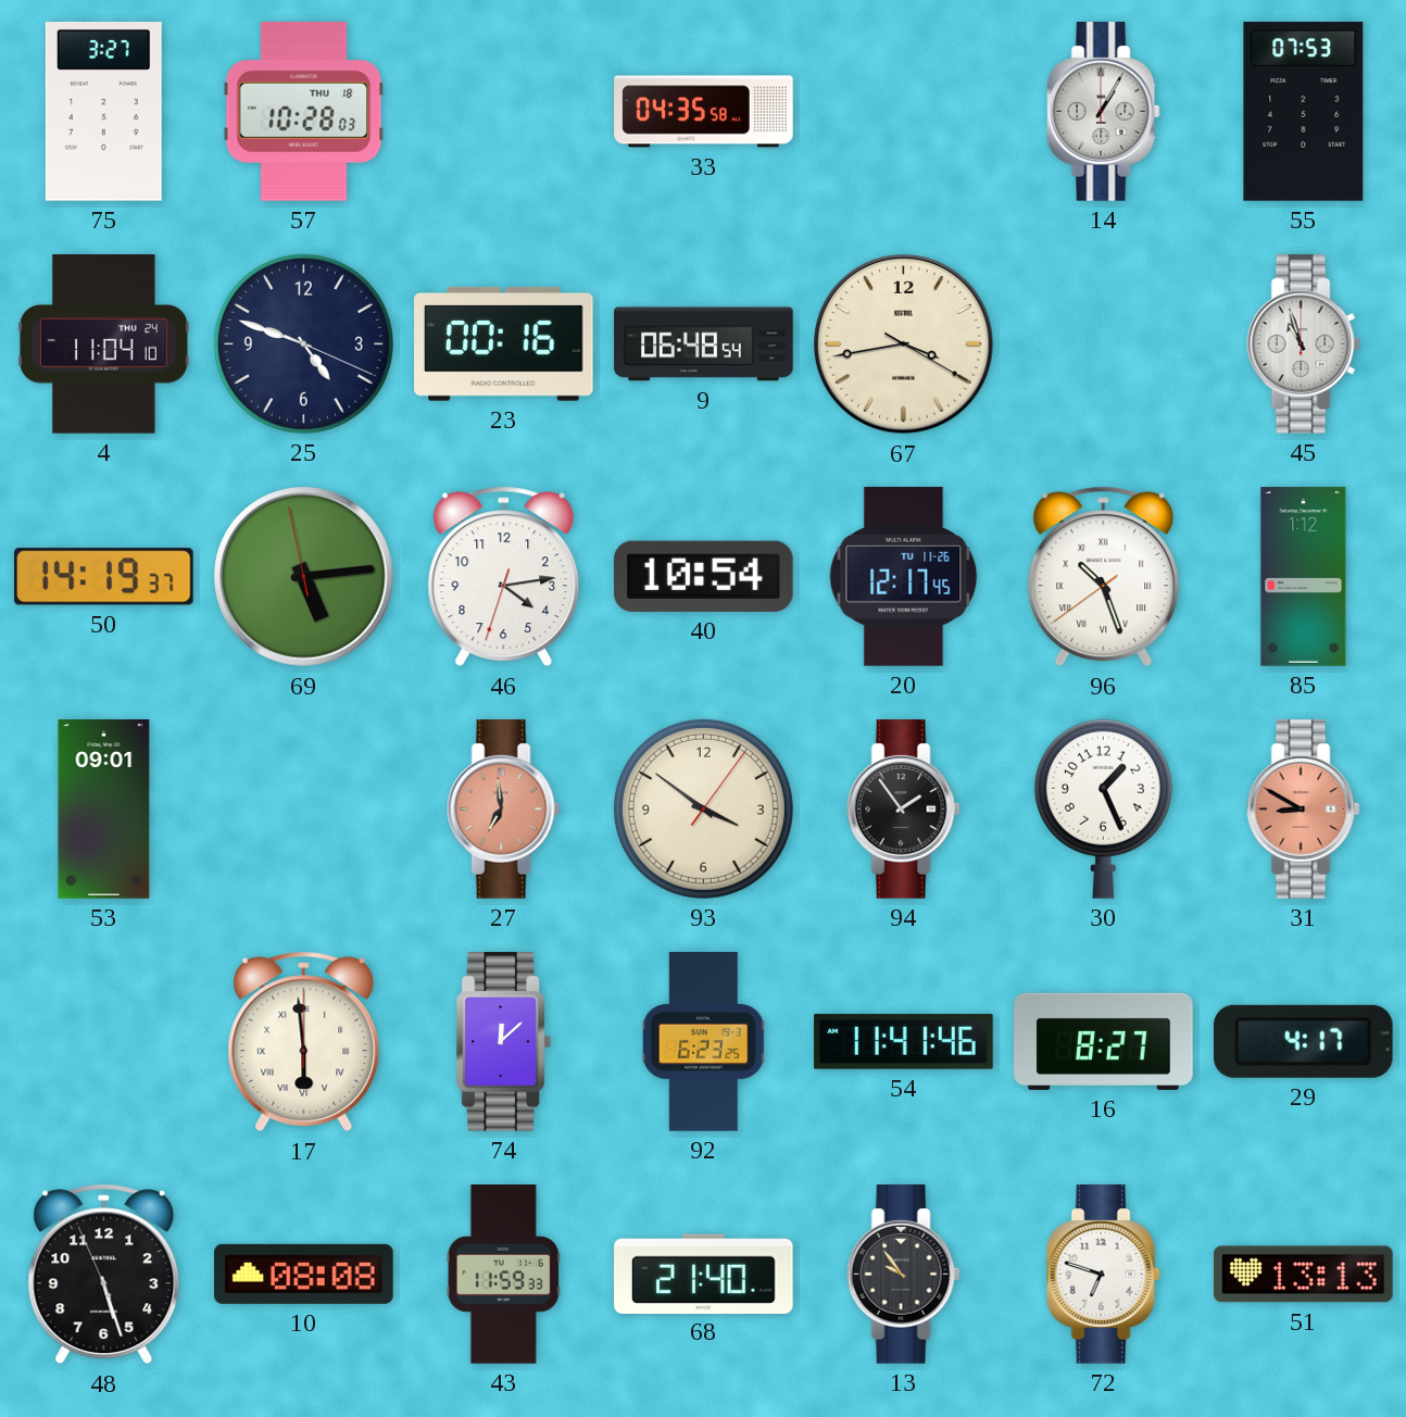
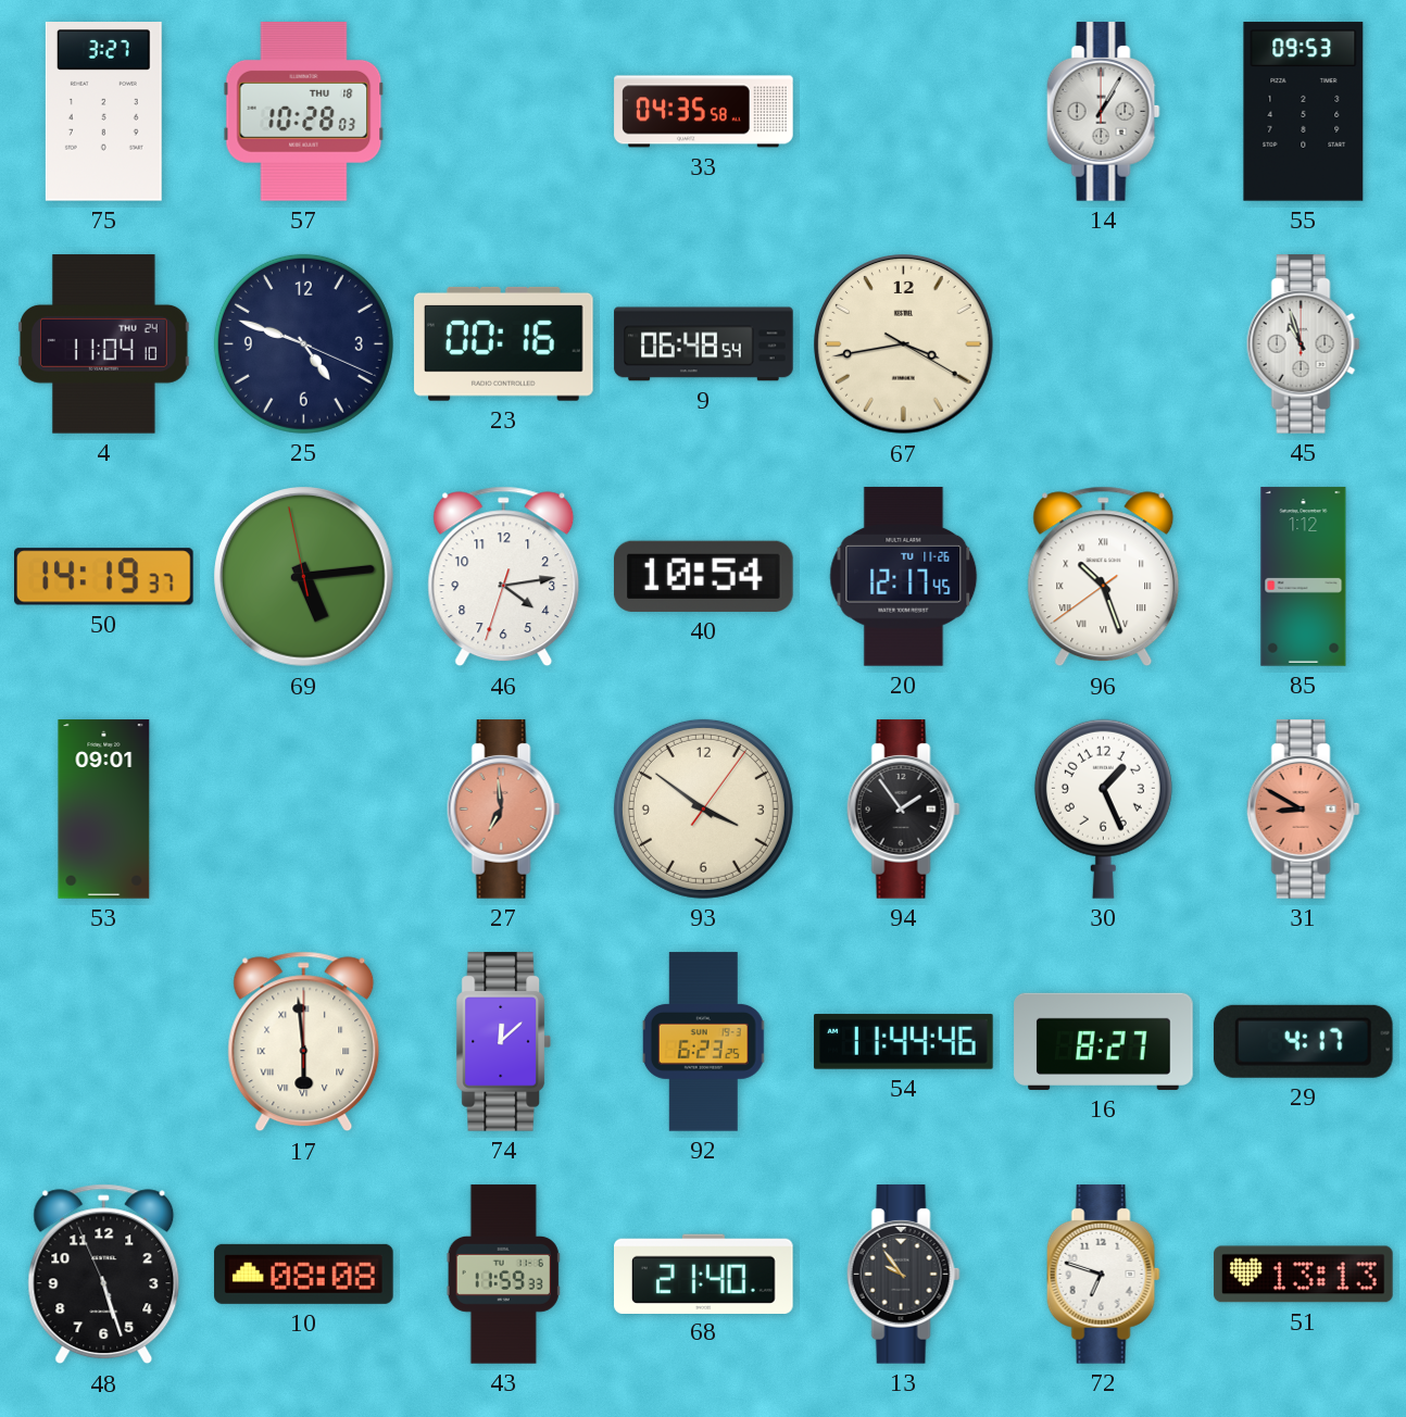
55: 07:53 -> 09:53 (1304, 112)
54: 11:41 -> 11:44 (904, 1042)
